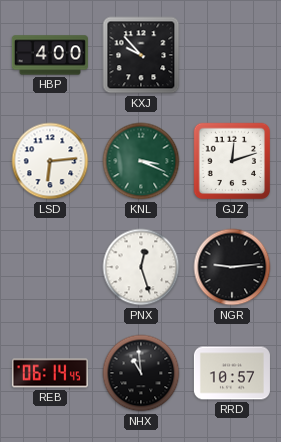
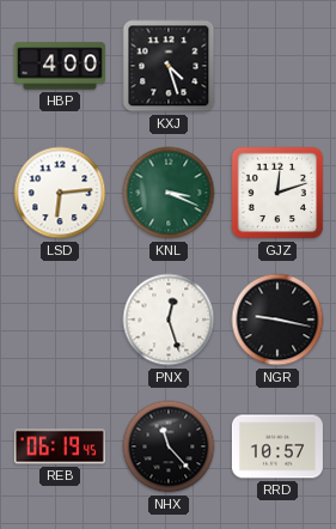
KXJ: 9:53 -> 4:27 (169, 66)
NGR: 9:14 -> 9:17 (277, 320)
REB: 06:14 -> 06:19 (60, 446)
NHX: 10:59 -> 11:23 (169, 446)
